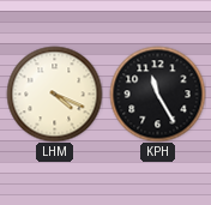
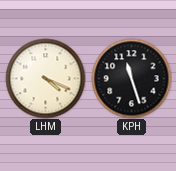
KPH: 11:25 -> 11:27 (131, 78)
